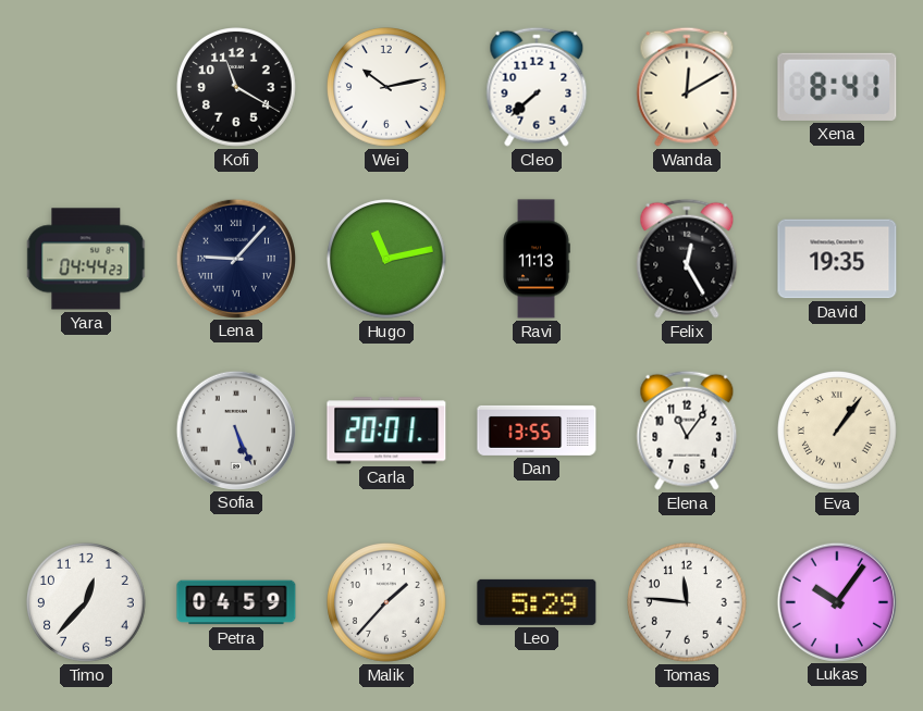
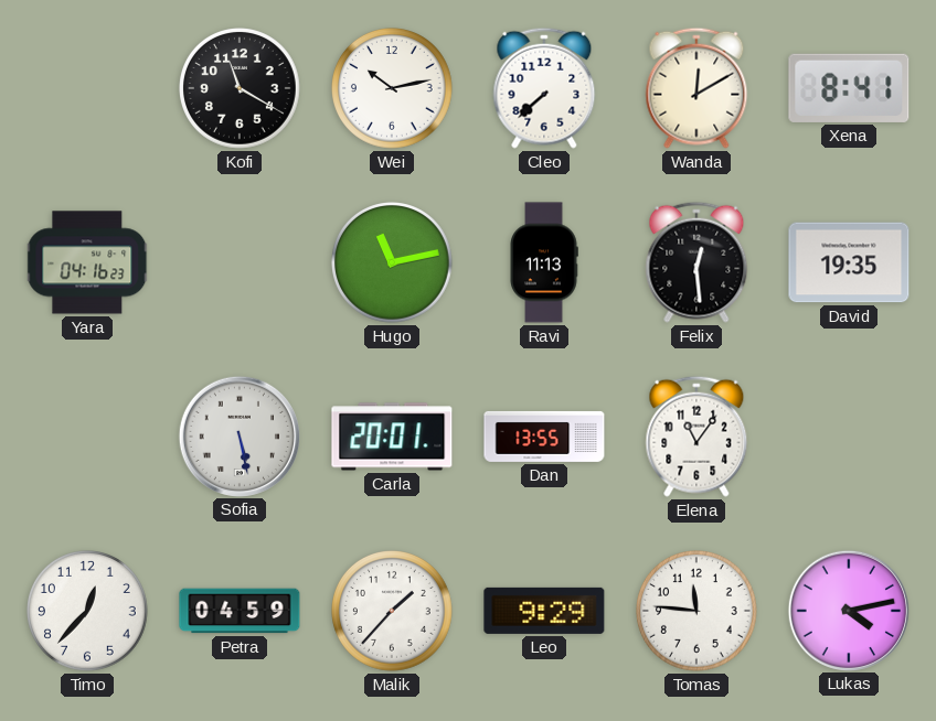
Yara: 04:44 -> 04:16 (88, 262)
Lena: 9:07 -> none (235, 258)
Felix: 12:25 -> 12:29 (696, 262)
Sofia: 5:26 -> 5:28 (238, 435)
Eva: 1:06 -> none (838, 432)
Leo: 5:29 -> 9:29 (544, 611)
Lukas: 10:06 -> 4:13 (848, 610)
